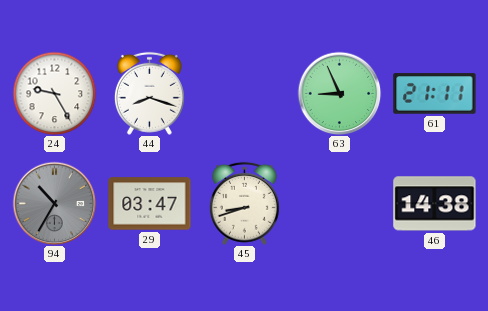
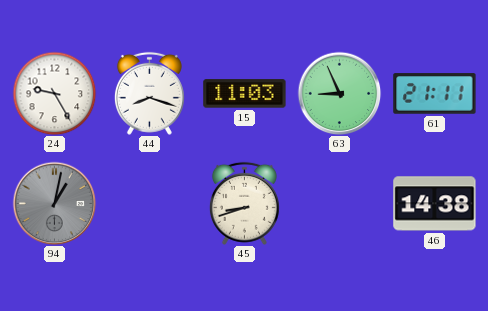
15: none -> 11:03 (245, 94)
94: 10:35 -> 1:02 (54, 203)
29: 03:47 -> none (150, 204)
